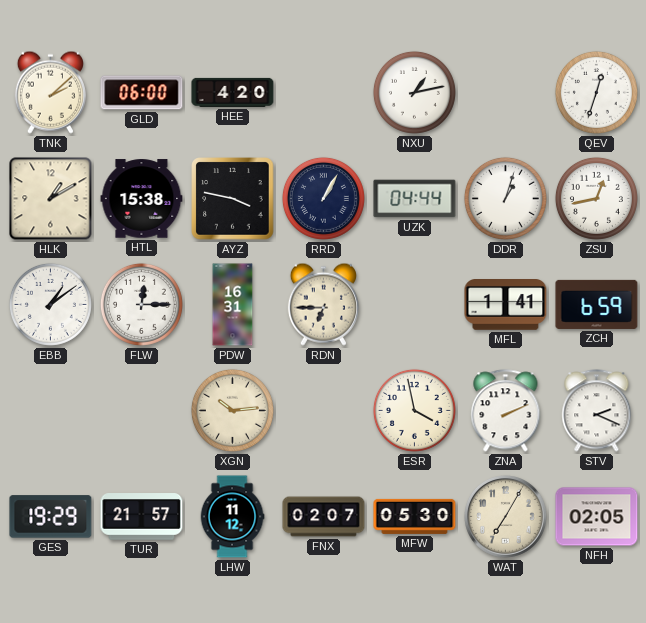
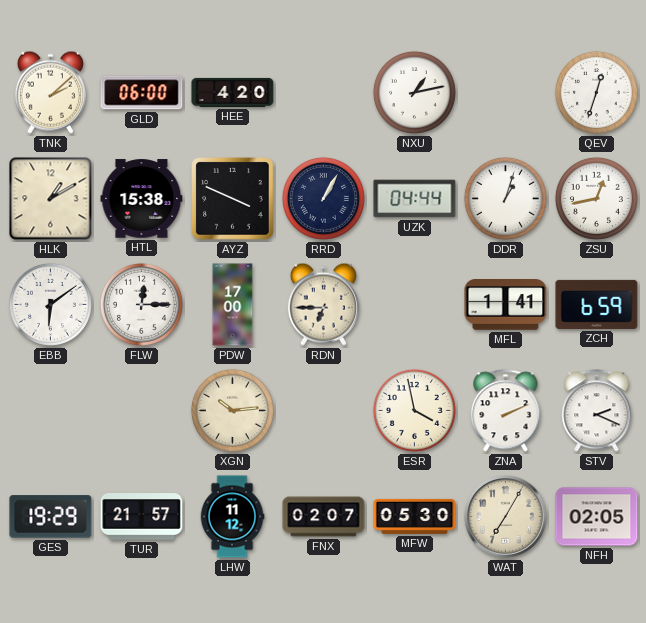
AYZ: 3:47 -> 3:49 (233, 199)
EBB: 1:09 -> 6:09 (50, 304)
PDW: 16:31 -> 17:00 (233, 305)
